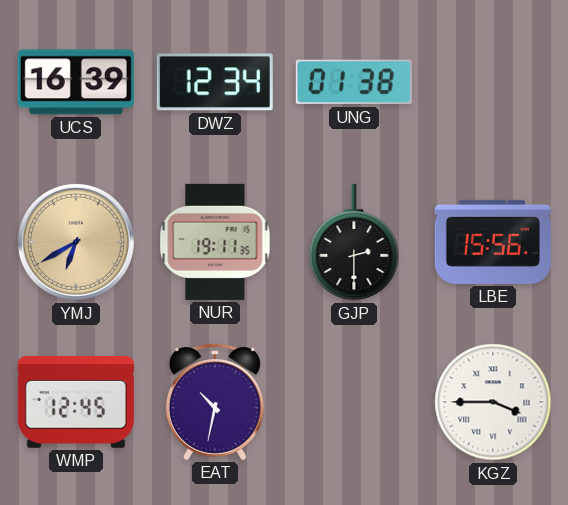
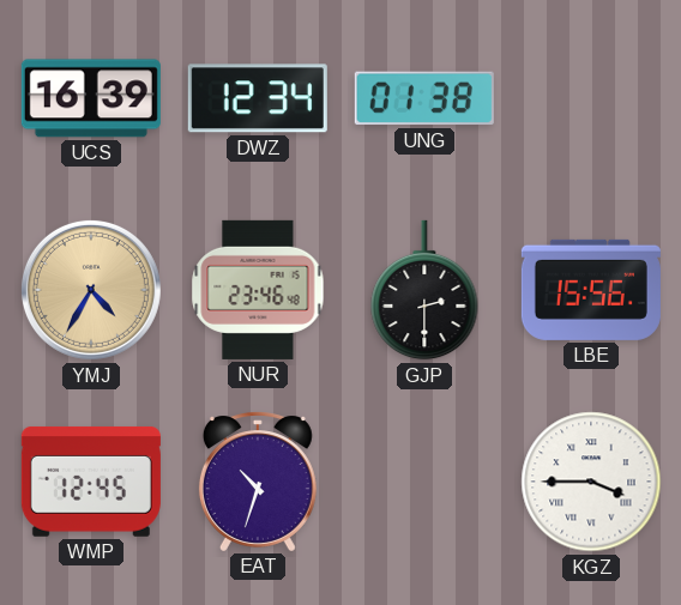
YMJ: 6:40 -> 4:35 (91, 290)
NUR: 19:11 -> 23:46 (258, 290)
EAT: 10:32 -> 10:33 (258, 482)
